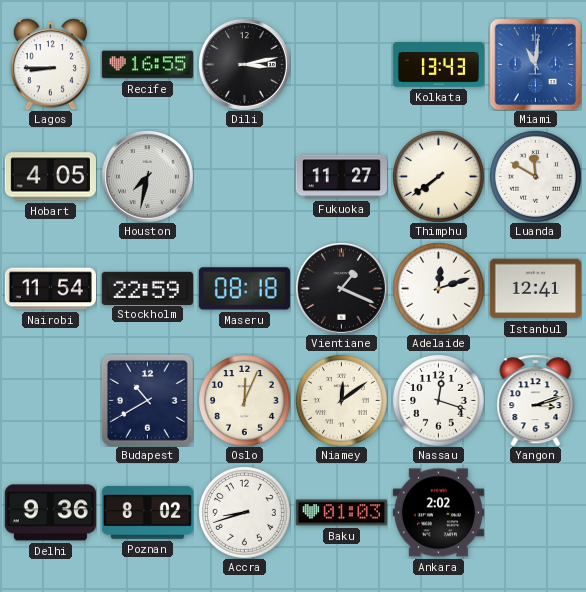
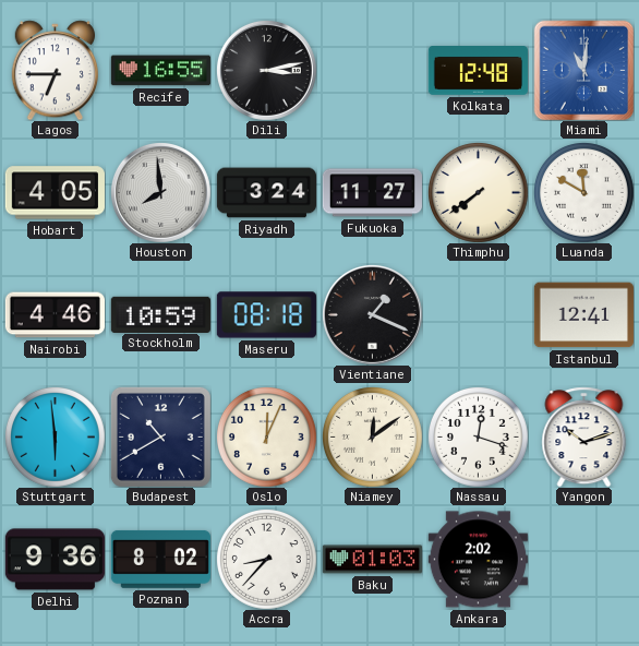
Lagos: 8:45 -> 6:45 (55, 70)
Kolkata: 13:43 -> 12:48 (478, 71)
Houston: 7:32 -> 7:59 (160, 192)
Riyadh: none -> 3:24 (266, 193)
Nairobi: 11:54 -> 4:46 (55, 315)
Stockholm: 22:59 -> 10:59 (160, 314)
Adelaide: 12:12 -> none (439, 289)
Stuttgart: none -> 5:59 (56, 438)
Yangon: 3:12 -> 10:12 (584, 436)
Accra: 8:42 -> 8:37 (267, 560)
